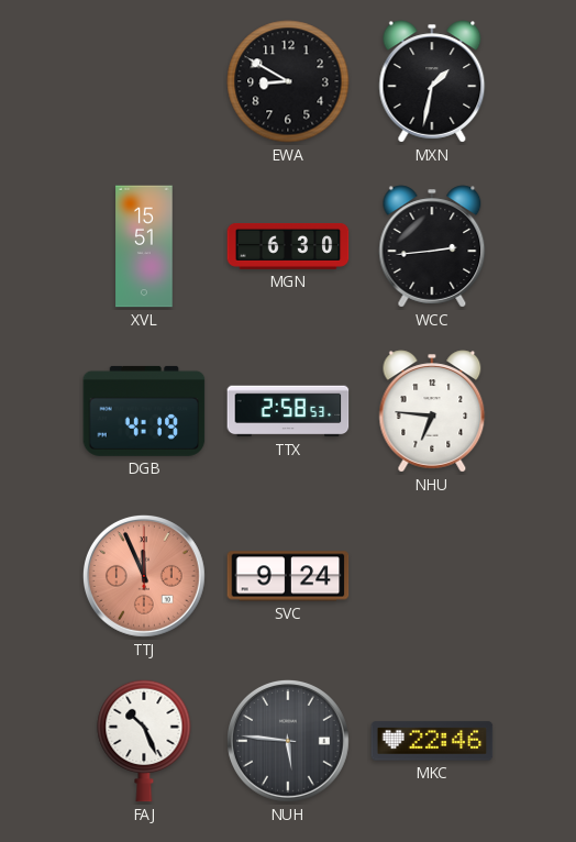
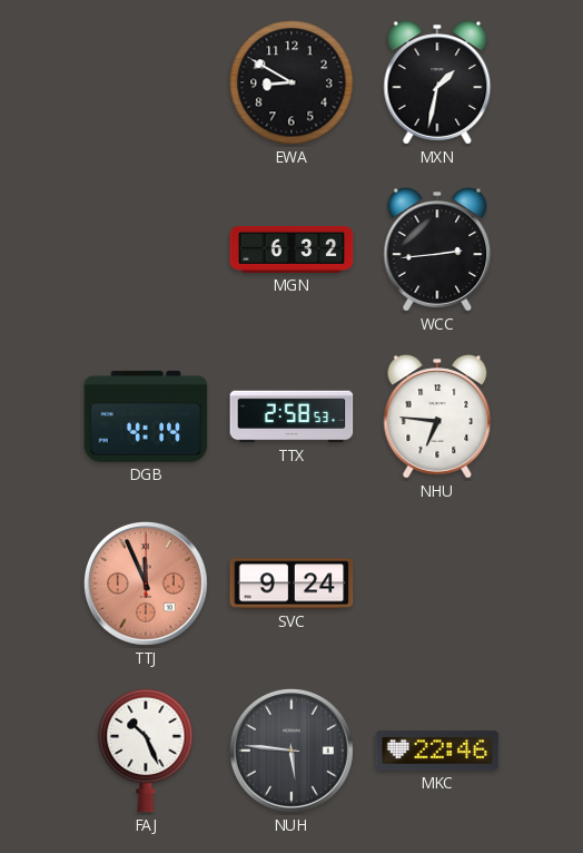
XVL: 15:51 -> none (144, 246)
MGN: 6:30 -> 6:32 (291, 249)
DGB: 4:19 -> 4:14 (146, 416)
